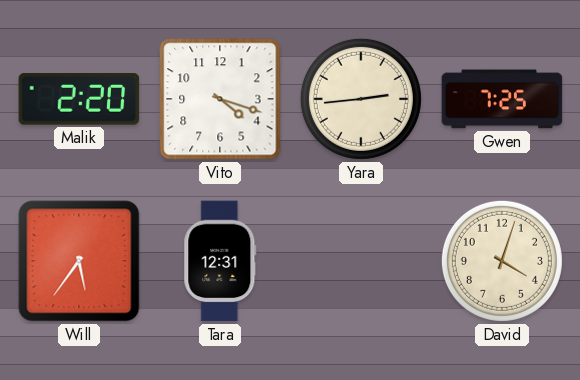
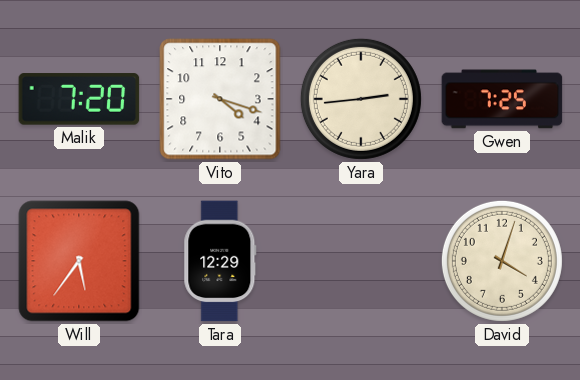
Malik: 2:20 -> 7:20 (79, 99)
Tara: 12:31 -> 12:29 (220, 261)
